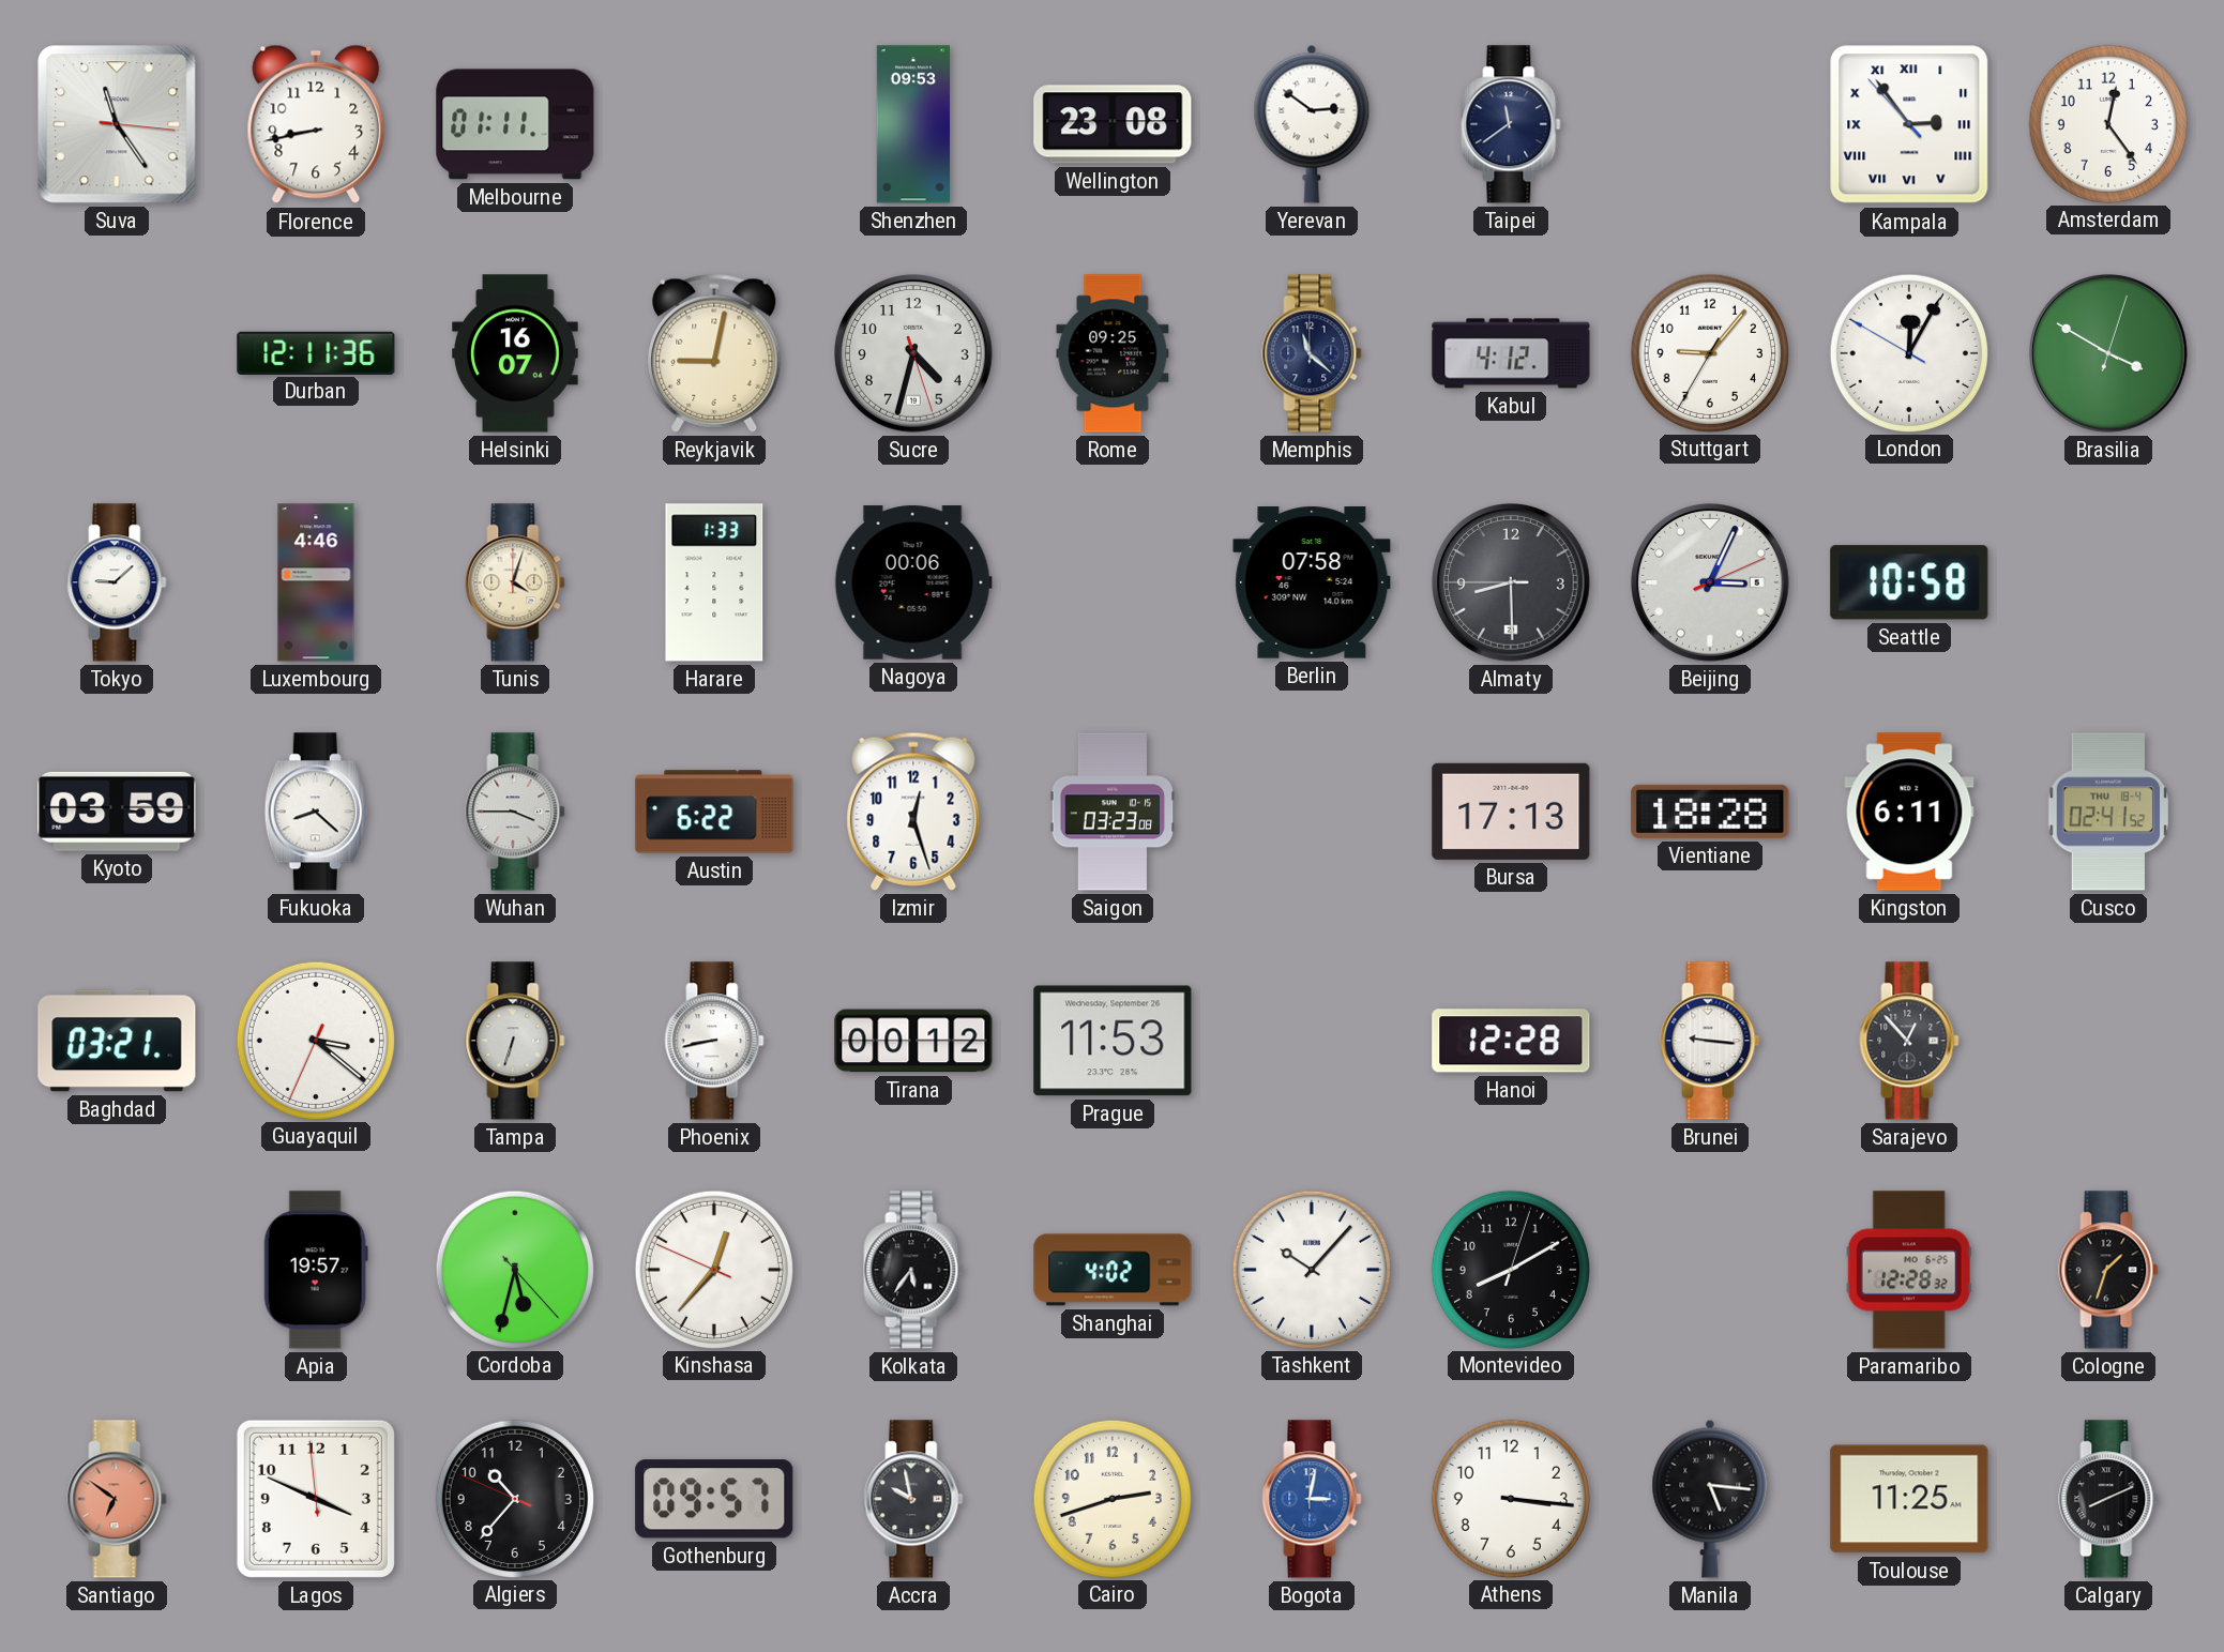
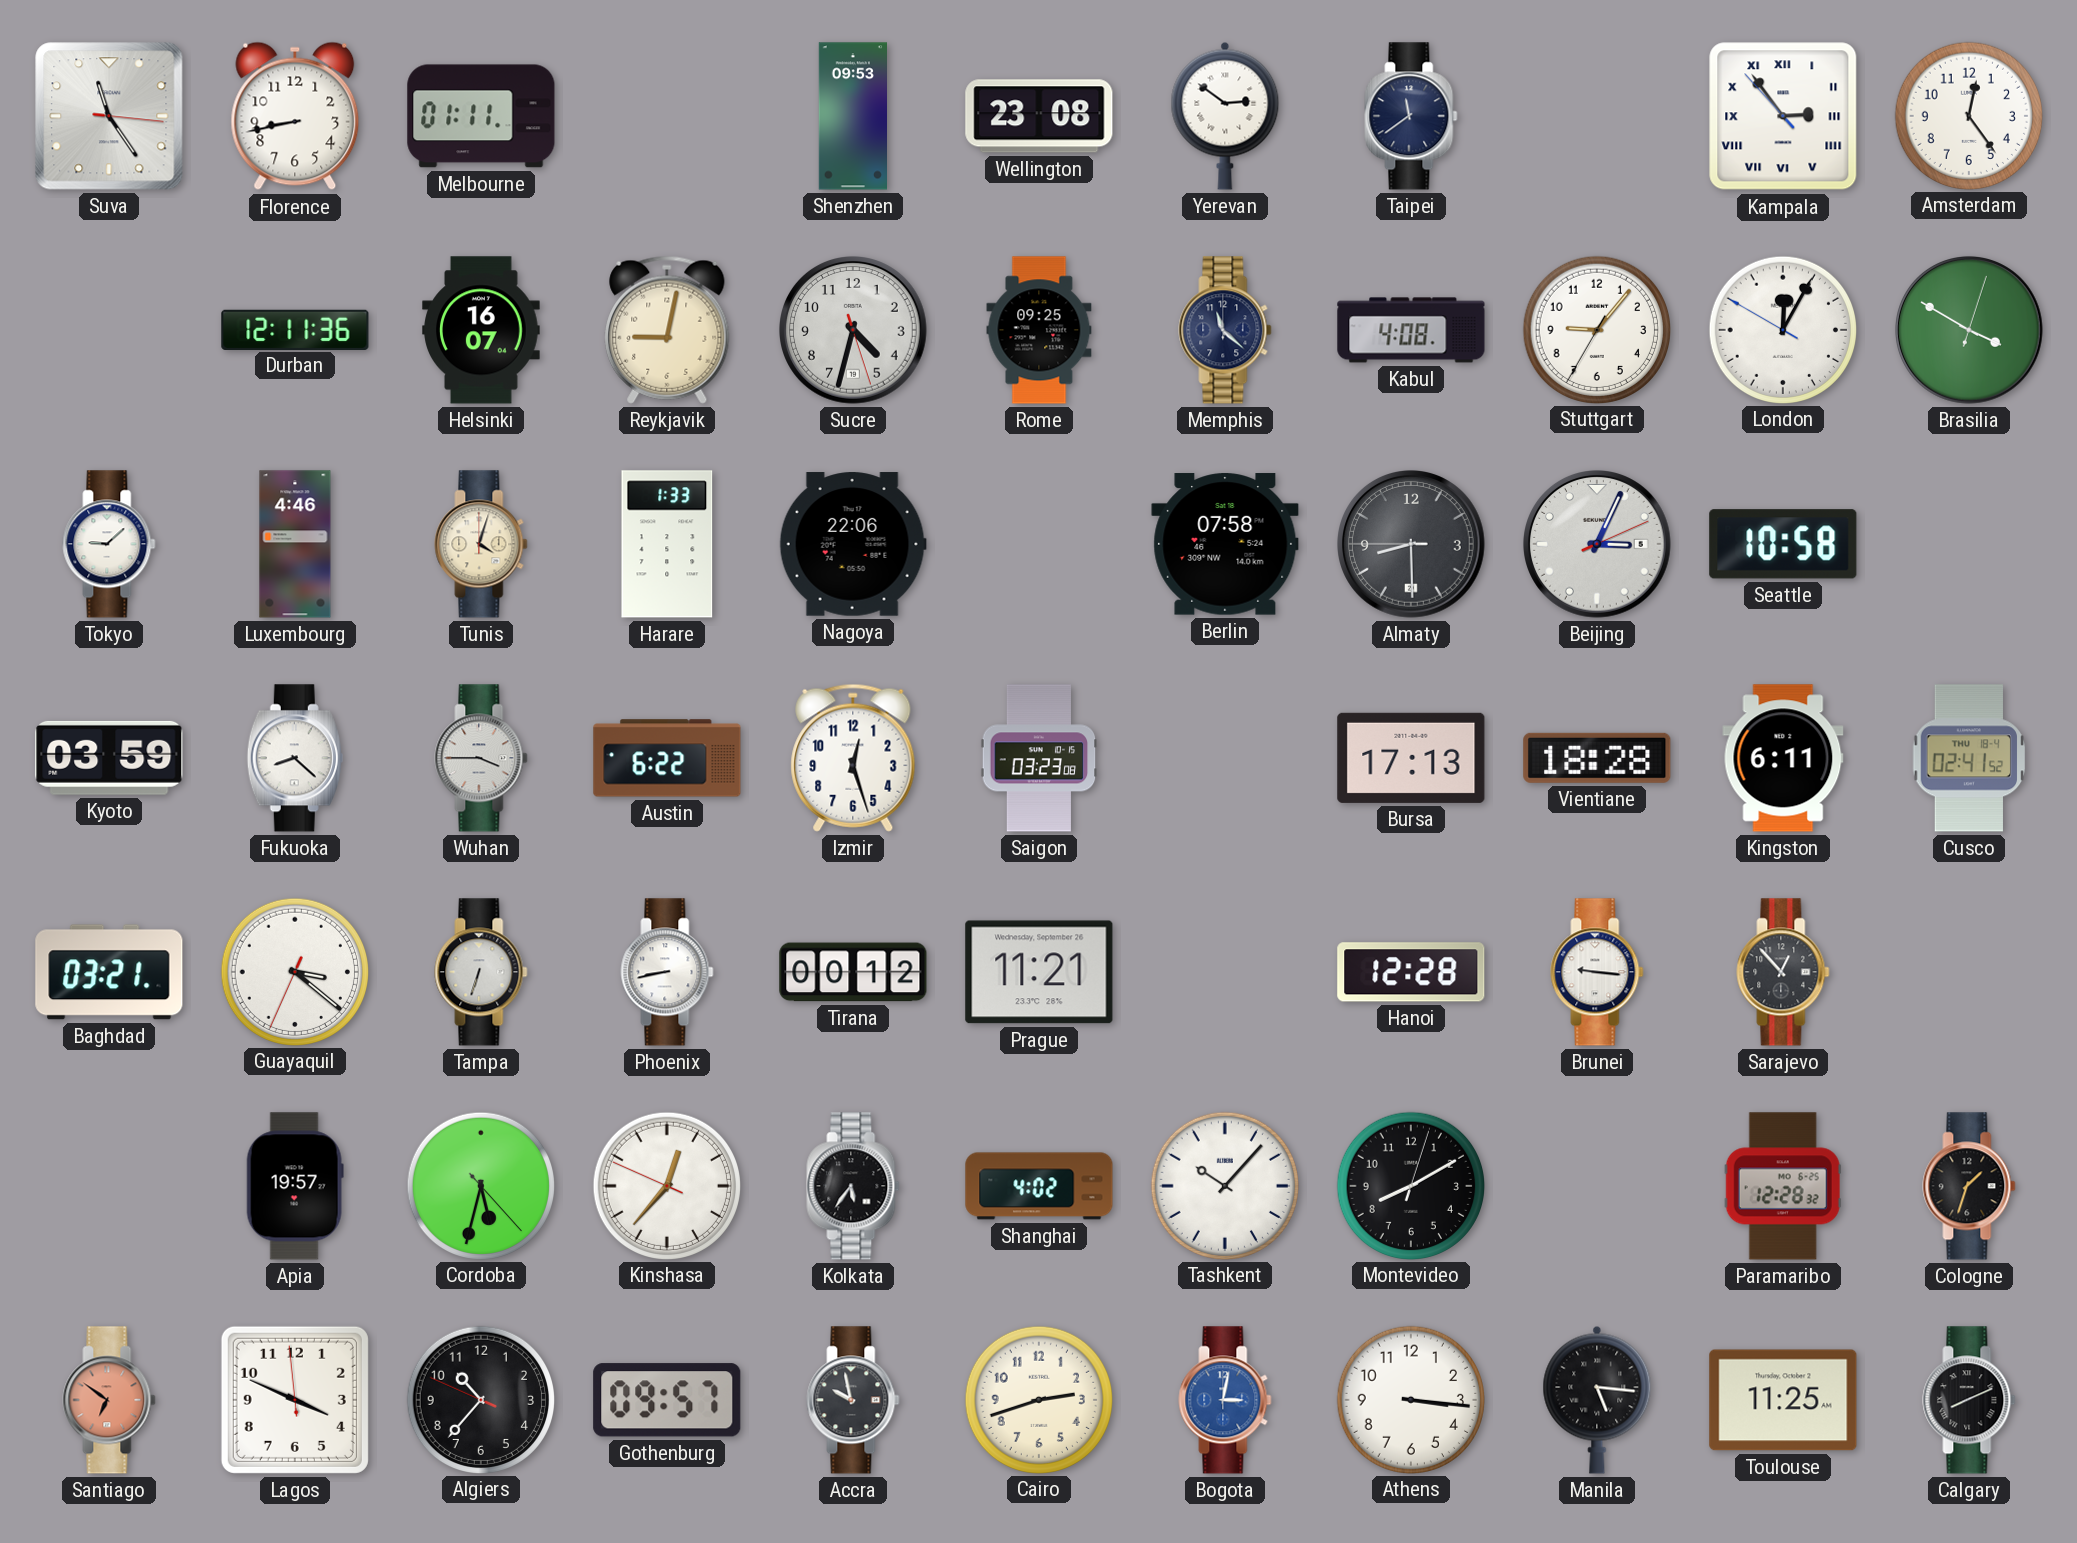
Kabul: 4:12 -> 4:08 (1411, 330)
Nagoya: 00:06 -> 22:06 (853, 544)
Prague: 11:53 -> 11:21 (1039, 972)
